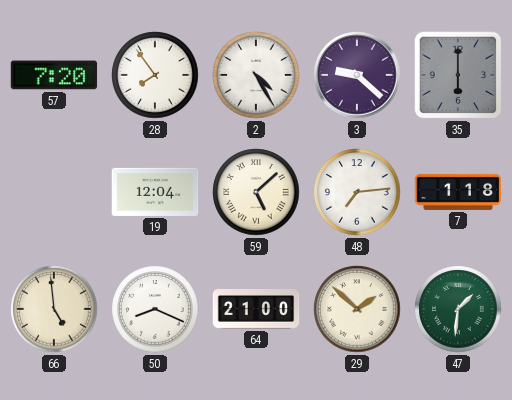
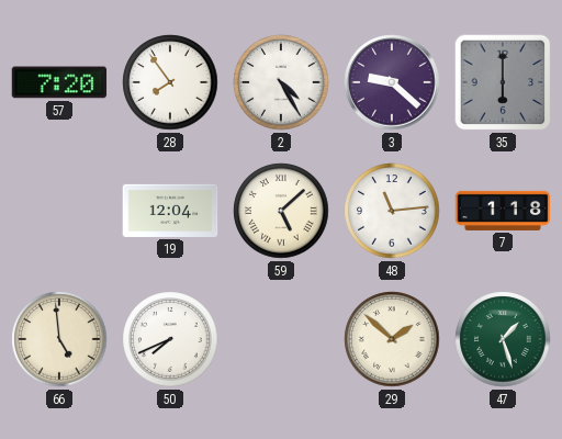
48: 7:14 -> 11:14 (392, 211)
50: 8:19 -> 7:41 (170, 339)
64: 21:00 -> none (256, 310)
47: 1:31 -> 1:27 (503, 339)
